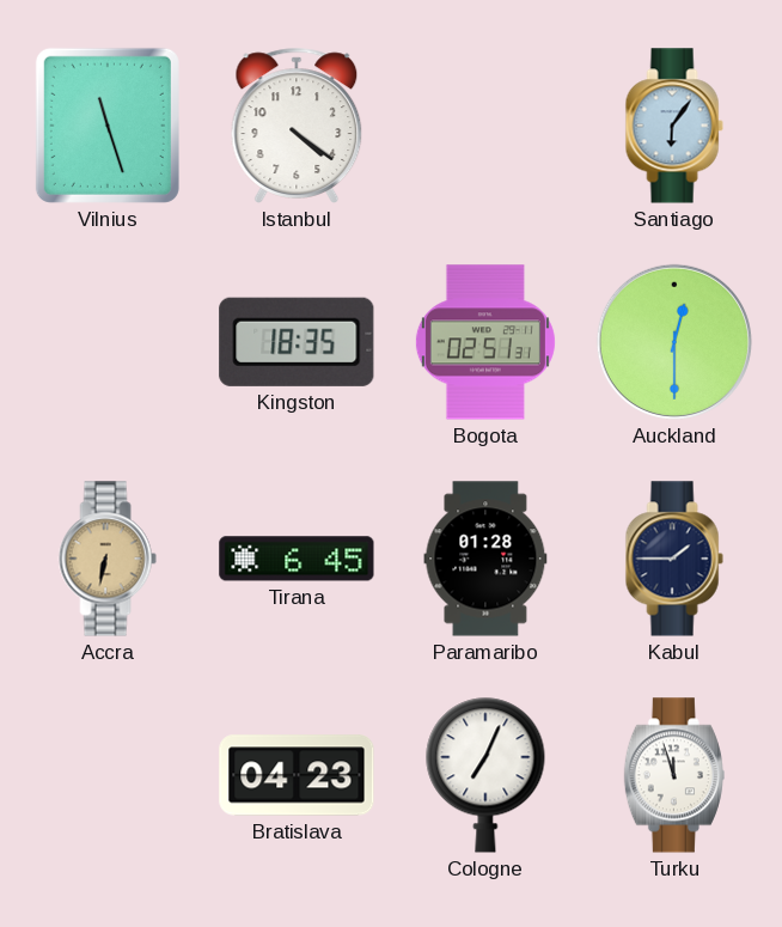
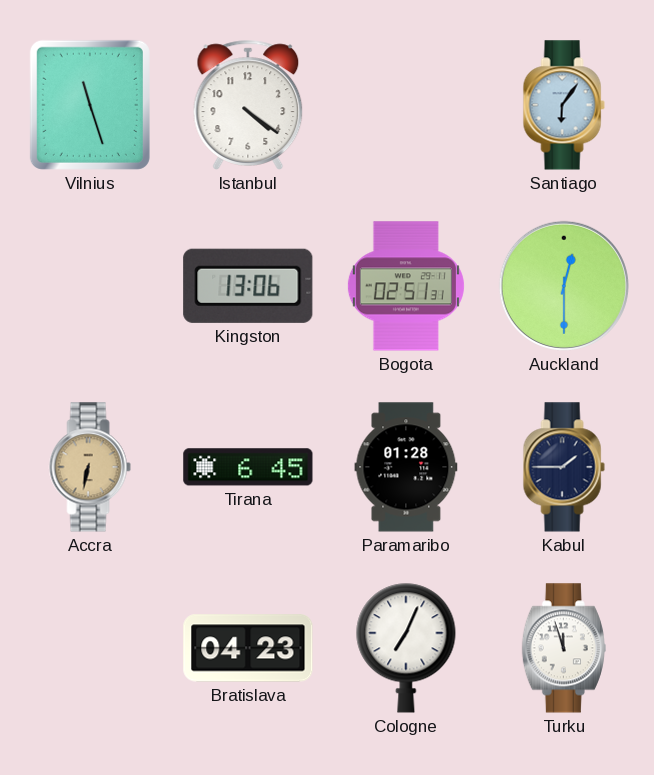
Kingston: 18:35 -> 13:06 (248, 286)
